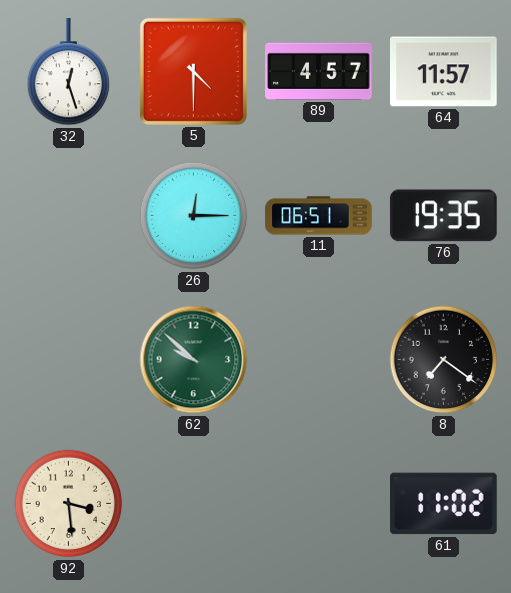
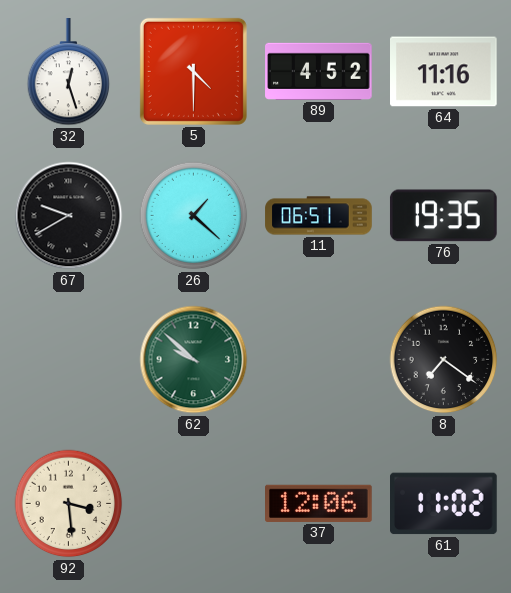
89: 4:57 -> 4:52 (319, 71)
64: 11:57 -> 11:16 (444, 72)
67: none -> 9:40 (69, 216)
26: 12:15 -> 1:22 (194, 216)
37: none -> 12:06 (319, 503)
